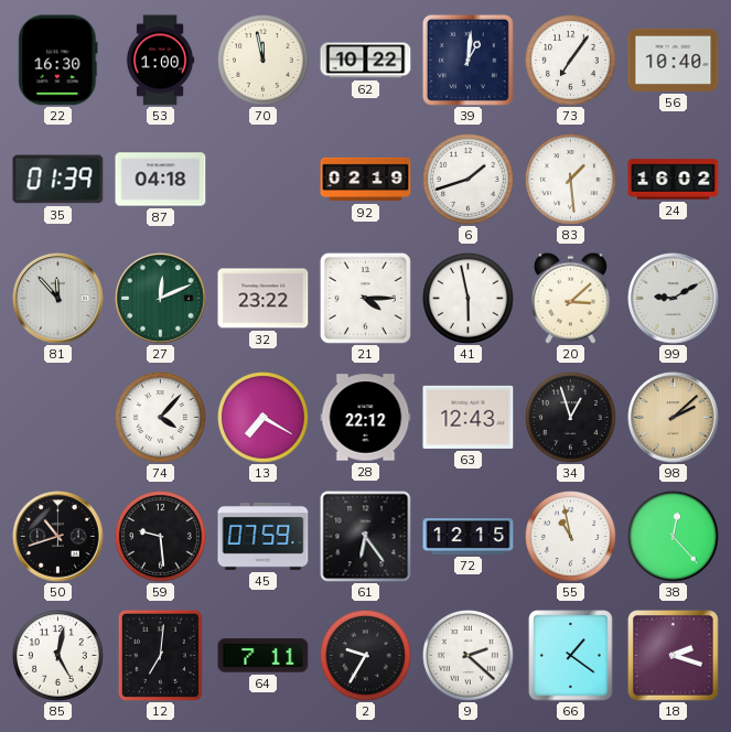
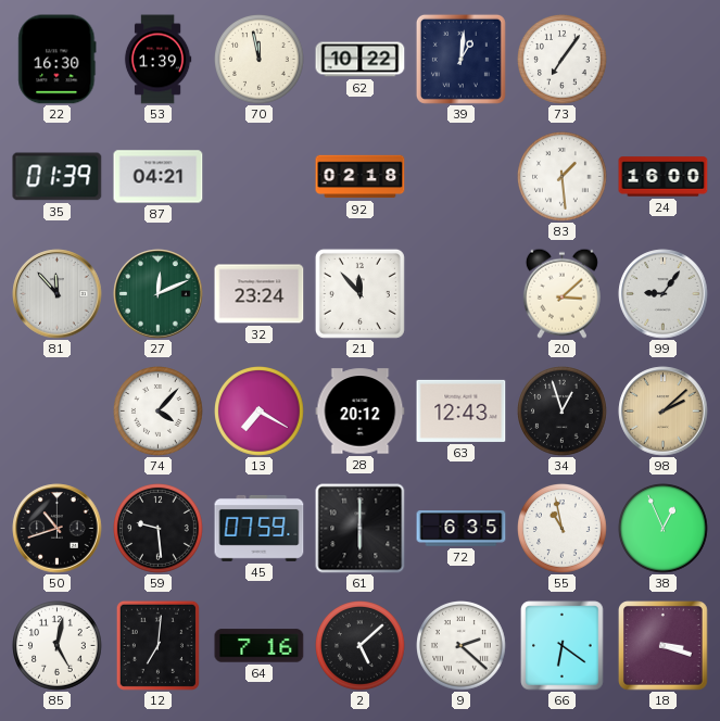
53: 1:00 -> 1:39 (157, 60)
56: 10:40 -> none (674, 60)
87: 04:18 -> 04:21 (159, 177)
92: 02:19 -> 02:18 (361, 177)
6: 1:42 -> none (469, 180)
24: 16:02 -> 16:00 (664, 177)
32: 23:22 -> 23:24 (260, 294)
21: 4:15 -> 11:53 (359, 293)
41: 5:58 -> none (469, 299)
99: 9:10 -> 9:06 (664, 294)
28: 22:12 -> 20:12 (361, 412)
61: 6:24 -> 6:00 (361, 529)
72: 12:15 -> 6:35 (462, 529)
38: 12:23 -> 12:56 (664, 529)
64: 7:11 -> 7:16 (260, 646)
2: 9:35 -> 5:08 (361, 646)
66: 1:21 -> 6:21 (563, 646)
18: 2:18 -> 3:18 (664, 646)
